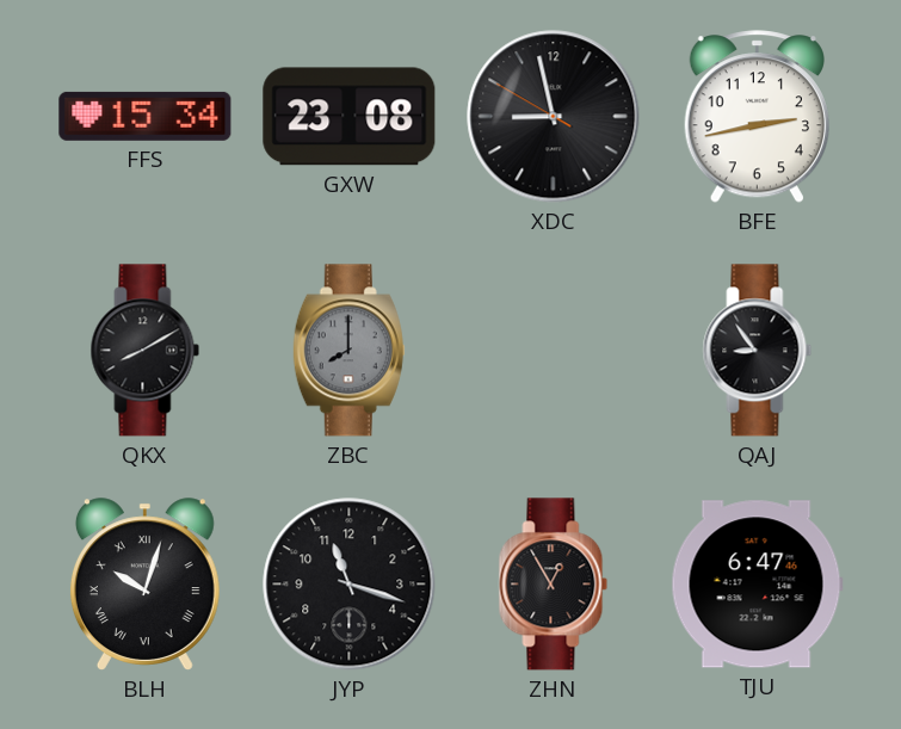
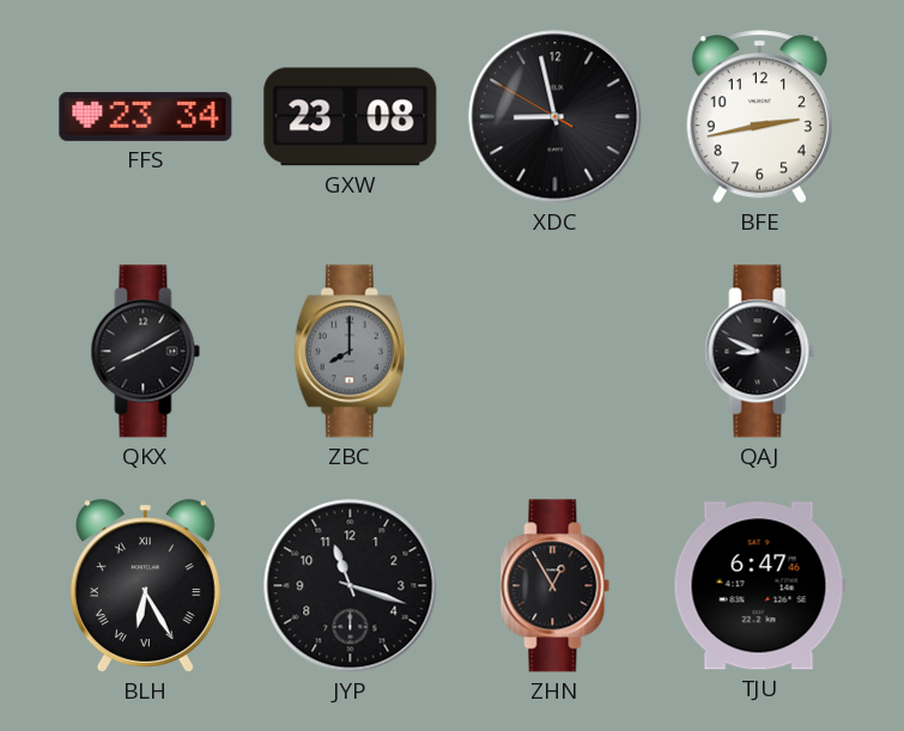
FFS: 15:34 -> 23:34 (146, 116)
QAJ: 8:54 -> 8:49 (760, 352)
BLH: 10:03 -> 6:25 (145, 586)
